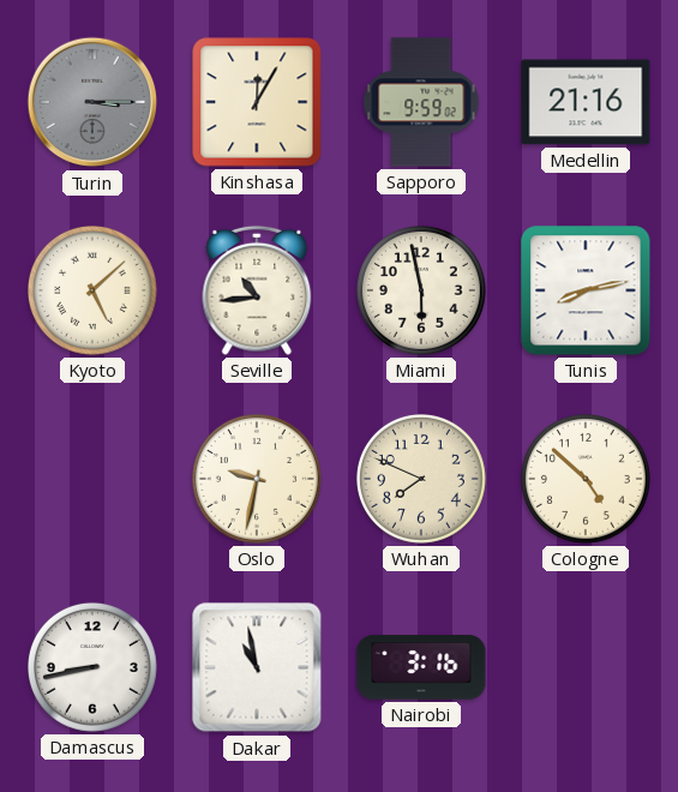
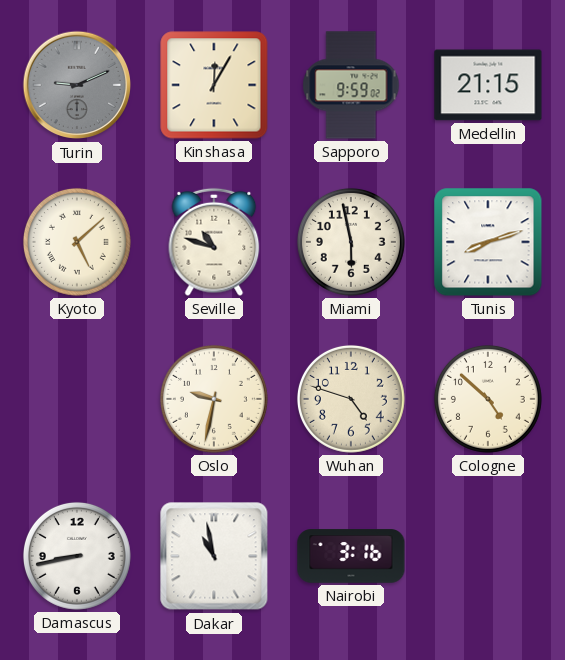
Turin: 3:15 -> 9:11 (77, 85)
Medellin: 21:16 -> 21:15 (488, 85)
Seville: 10:44 -> 10:48 (214, 242)
Tunis: 8:13 -> 8:12 (488, 242)
Wuhan: 7:49 -> 4:48 (351, 399)
